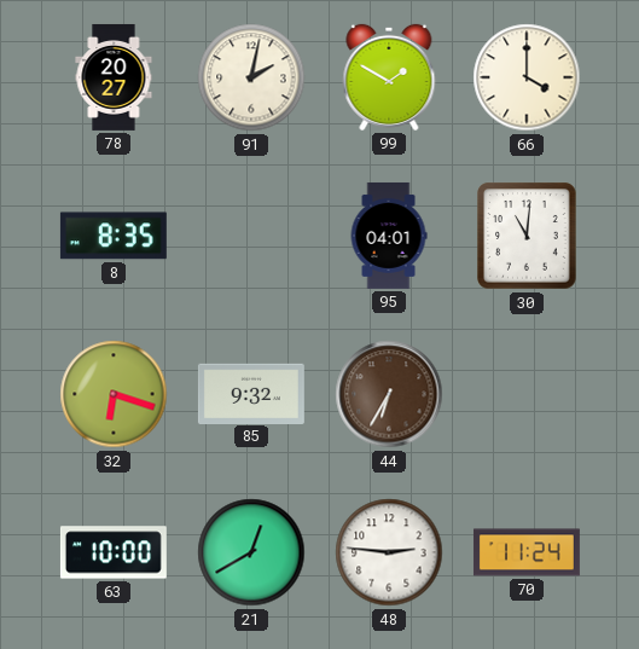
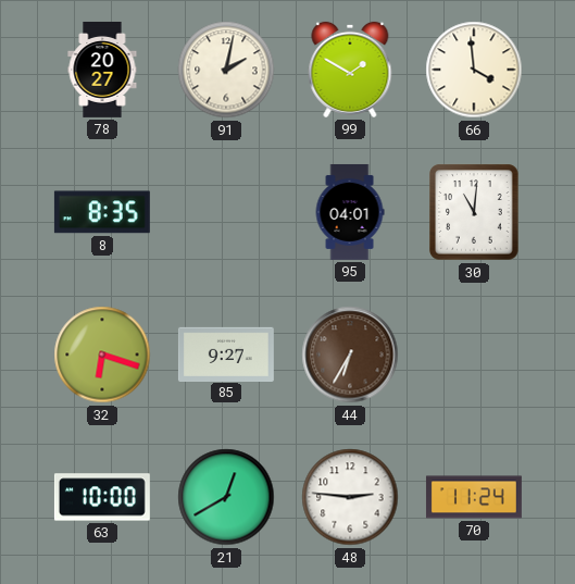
66: 4:00 -> 3:59 (474, 70)
85: 9:32 -> 9:27 (226, 353)
